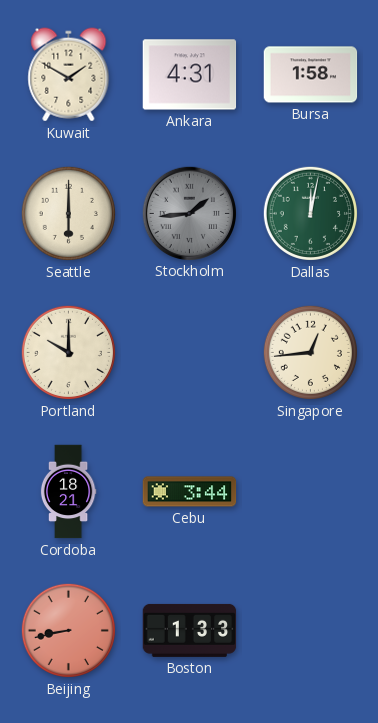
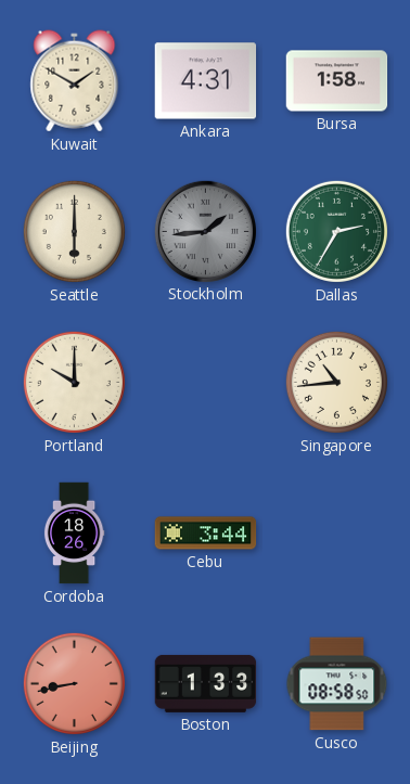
Dallas: 12:02 -> 2:35 (336, 231)
Singapore: 12:44 -> 10:44 (336, 382)
Cordoba: 18:21 -> 18:26 (74, 534)
Cusco: none -> 08:58 (337, 684)
